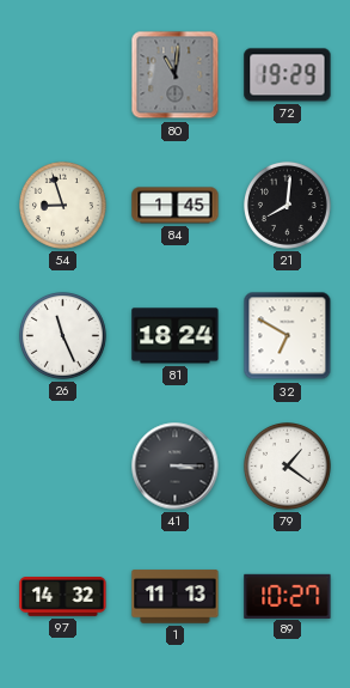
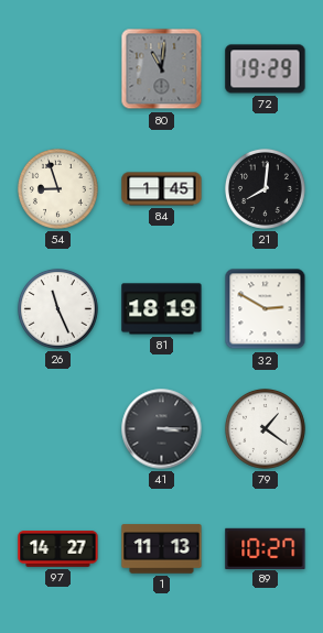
81: 18:24 -> 18:19 (162, 309)
32: 6:50 -> 2:50 (266, 309)
97: 14:32 -> 14:27 (58, 549)
